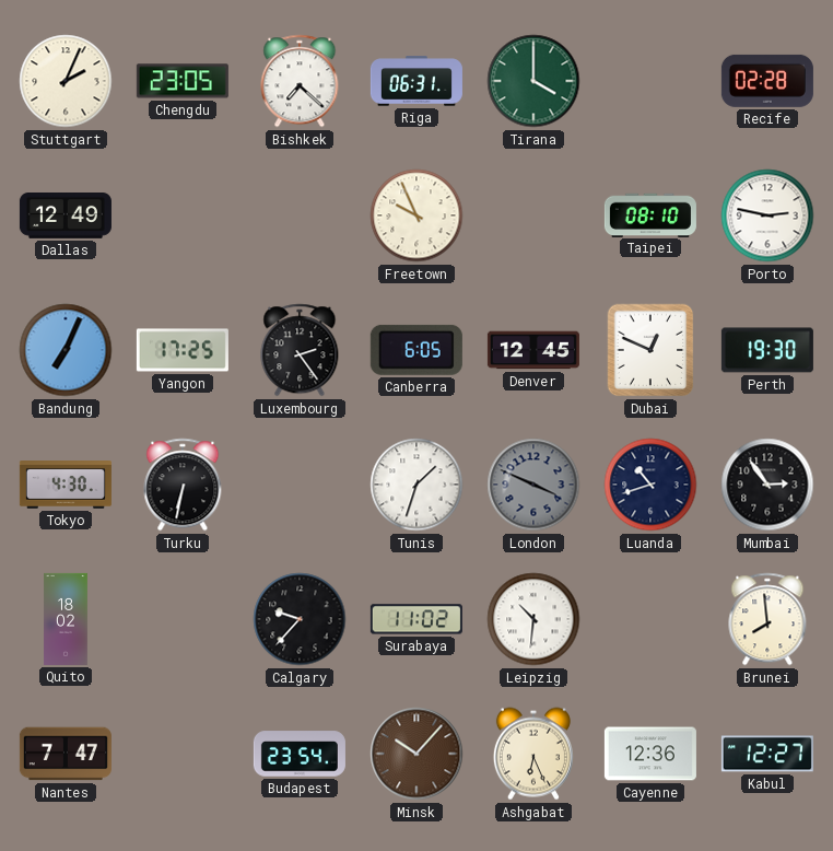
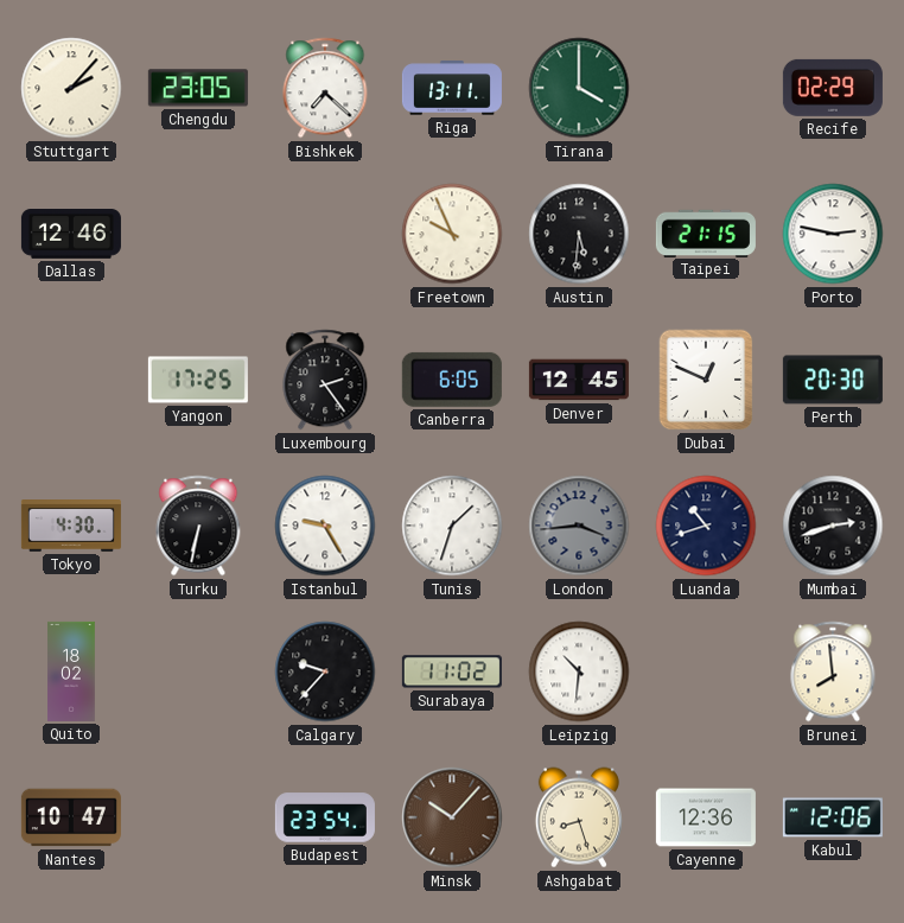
Stuttgart: 2:04 -> 2:07 (71, 88)
Riga: 06:31 -> 13:11 (452, 88)
Recife: 02:28 -> 02:29 (833, 88)
Dallas: 12:49 -> 12:46 (71, 235)
Austin: none -> 5:31 (579, 234)
Taipei: 08:10 -> 21:15 (706, 233)
Bandung: 7:04 -> none (66, 350)
Perth: 19:30 -> 20:30 (833, 380)
Istanbul: none -> 9:25 (325, 526)
London: 3:49 -> 3:44 (579, 526)
Mumbai: 2:54 -> 2:42 (833, 526)
Nantes: 7:47 -> 10:47 (71, 817)
Ashgabat: 6:26 -> 8:27 (579, 817)
Kabul: 12:27 -> 12:06 (833, 817)
